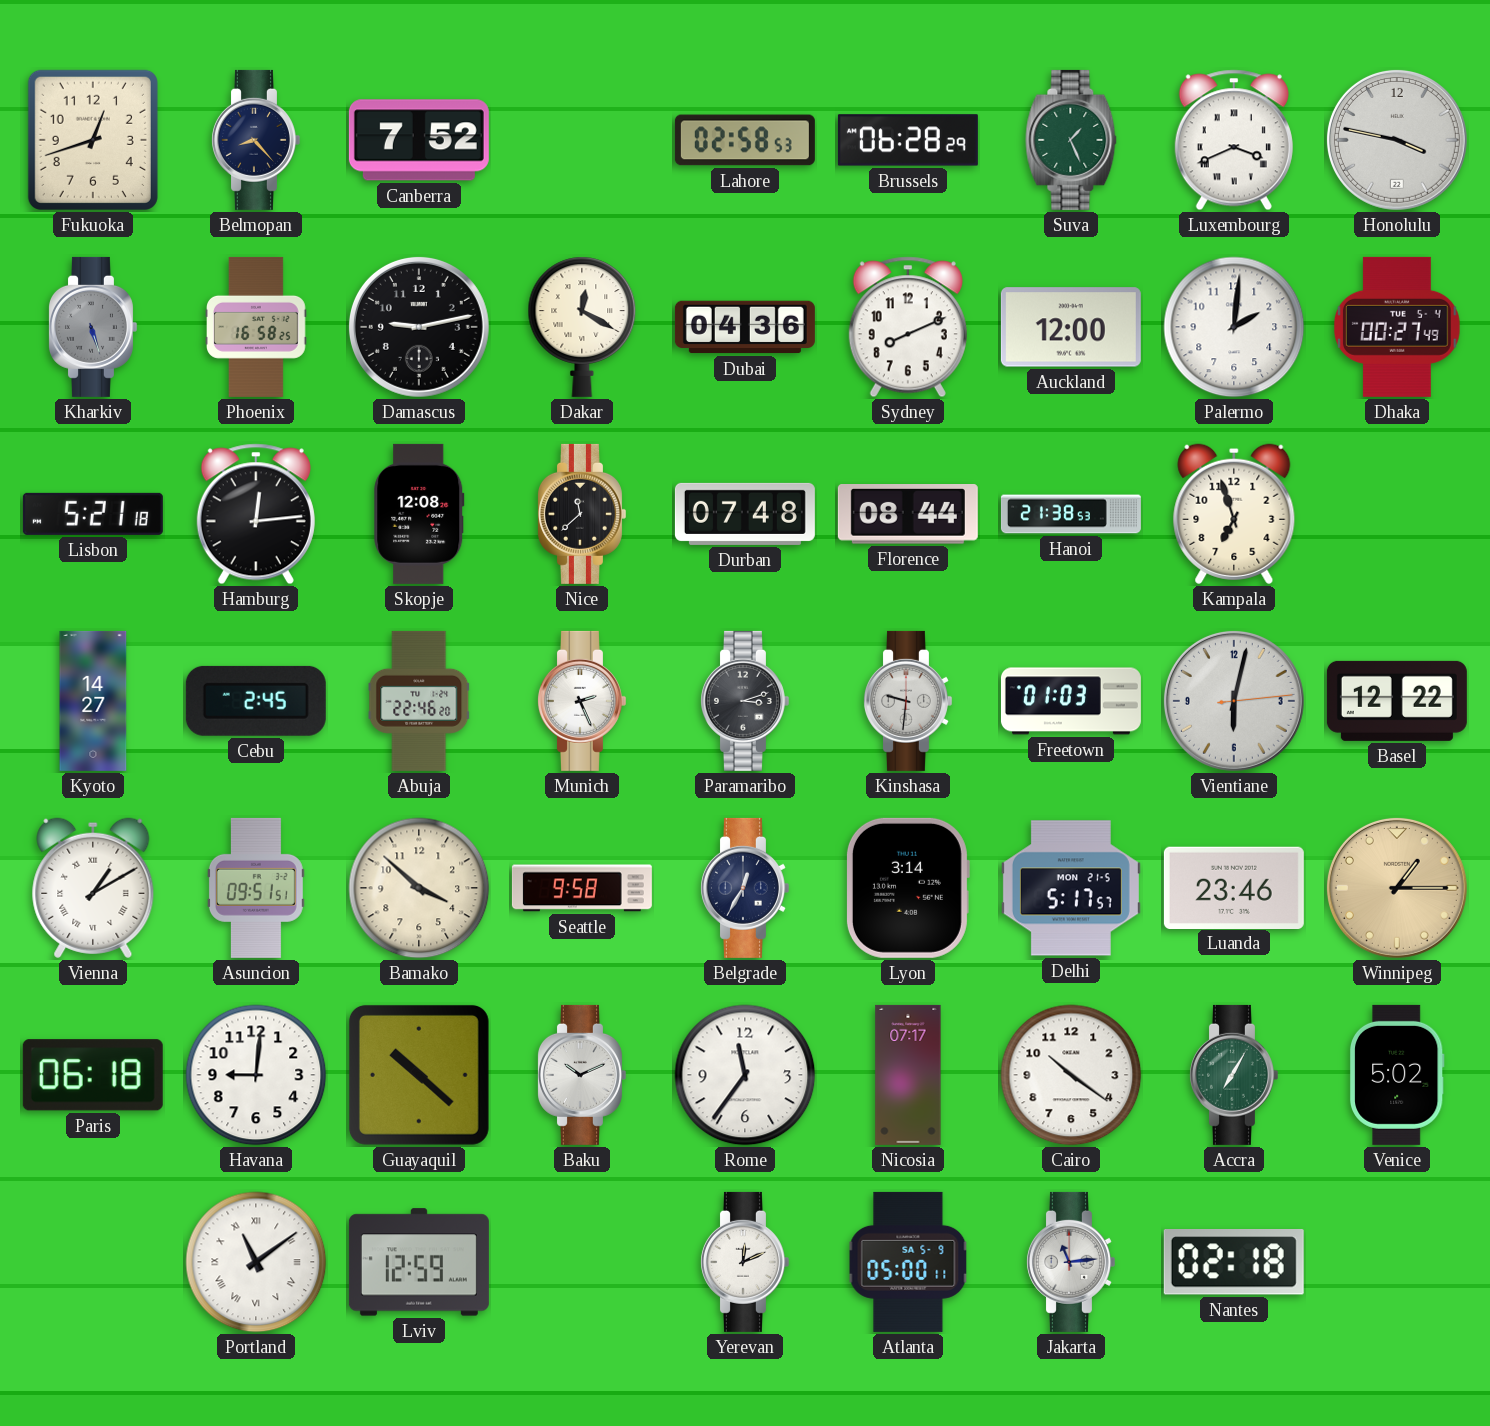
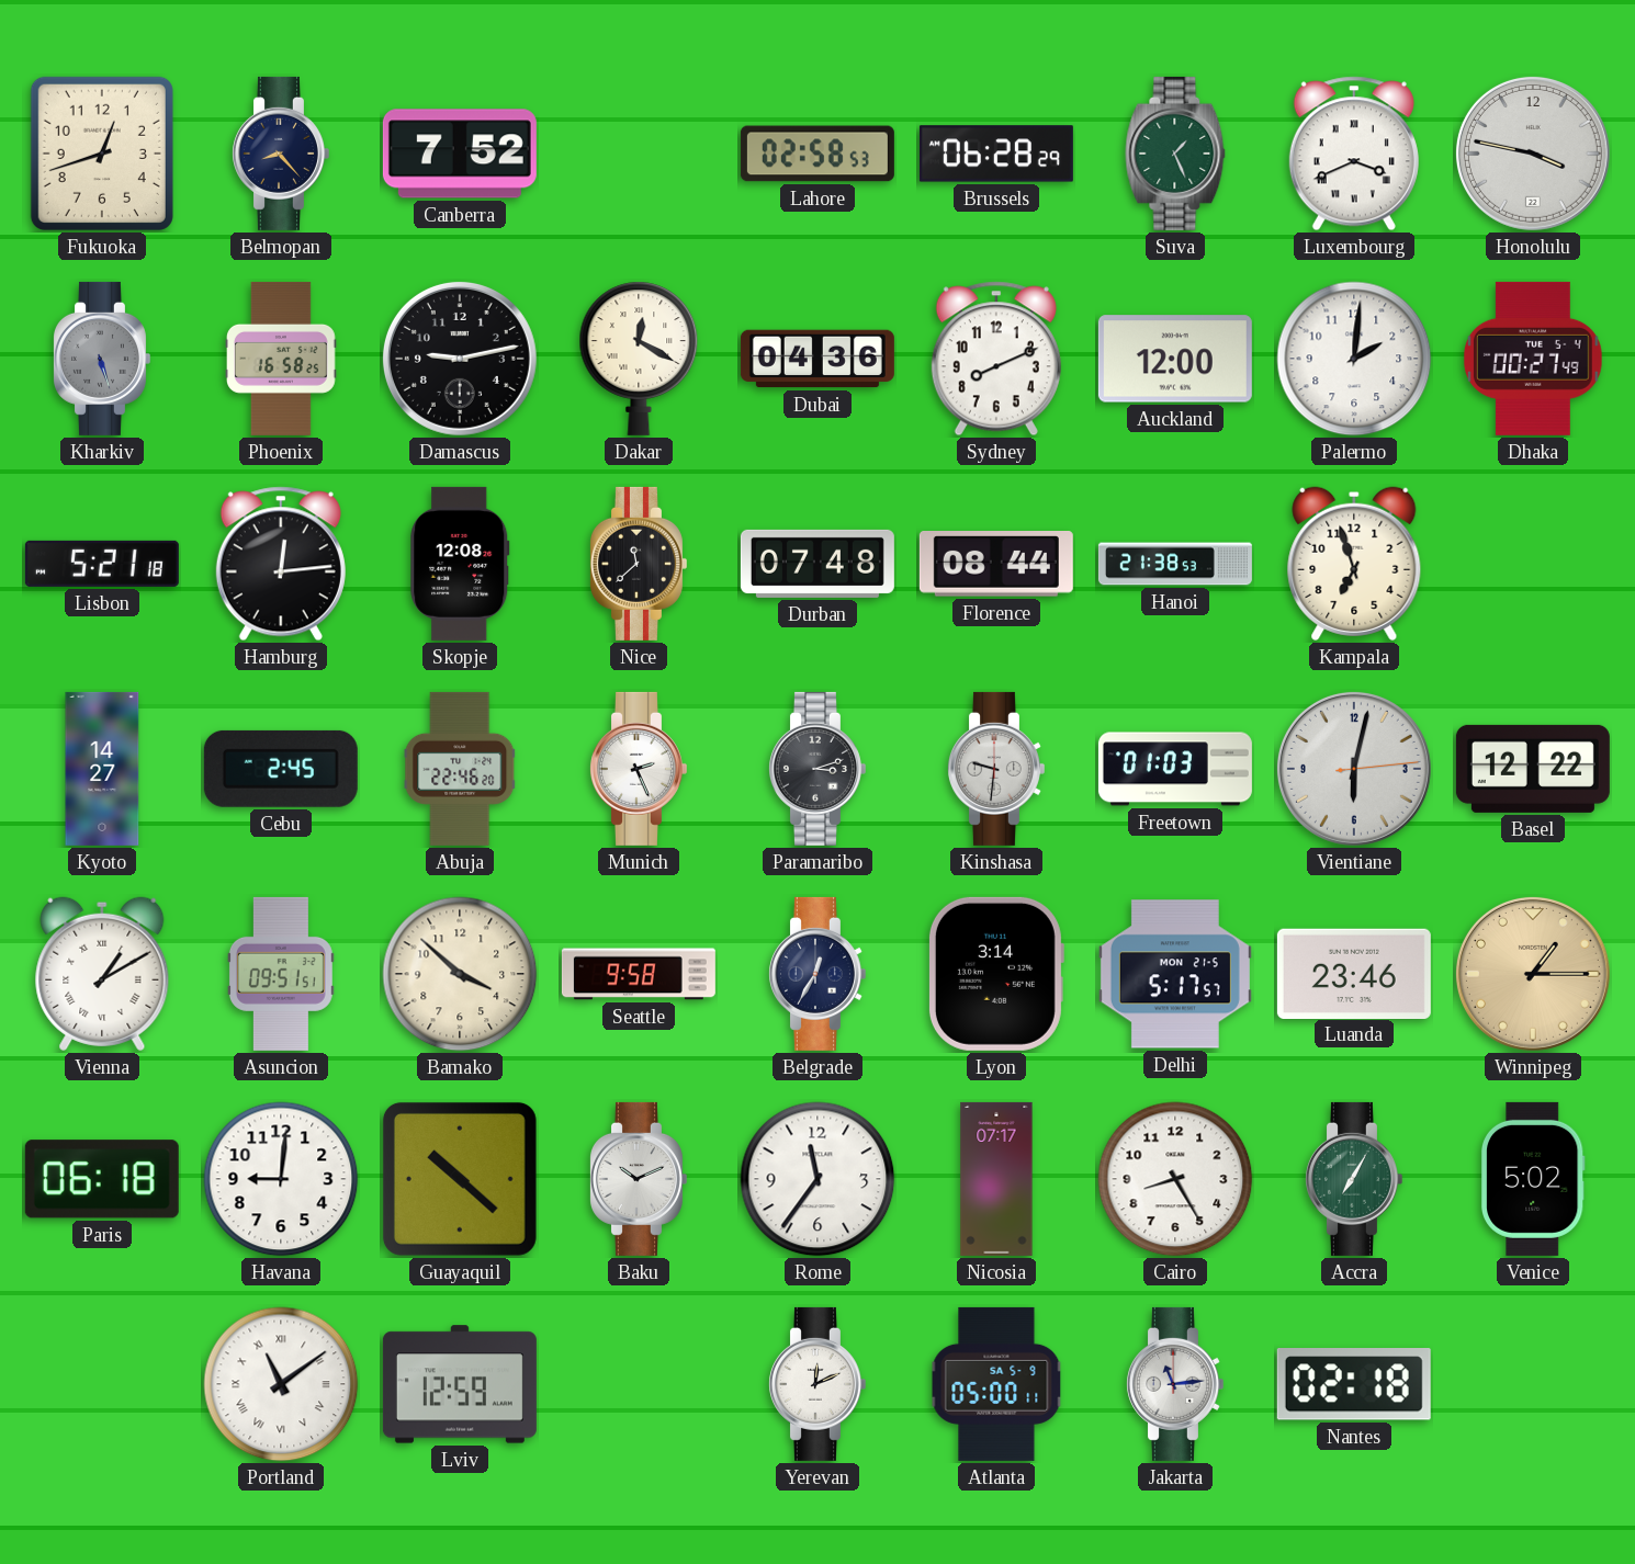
Cairo: 10:21 -> 8:25 (1175, 1179)
